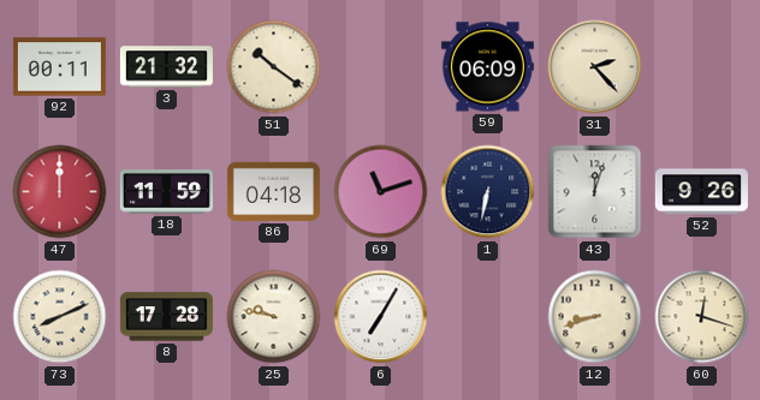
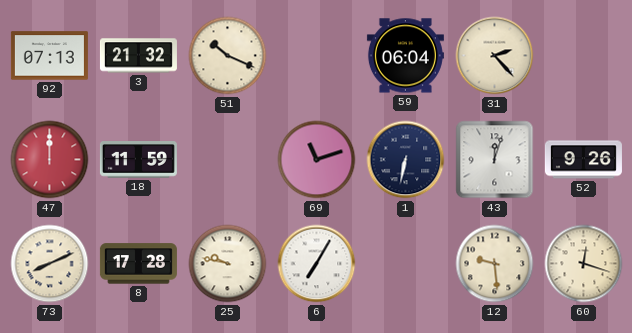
92: 00:11 -> 07:13 (49, 56)
51: 10:21 -> 10:19 (228, 56)
59: 06:09 -> 06:04 (405, 56)
86: 04:18 -> none (273, 191)
12: 8:42 -> 9:29 (495, 264)
